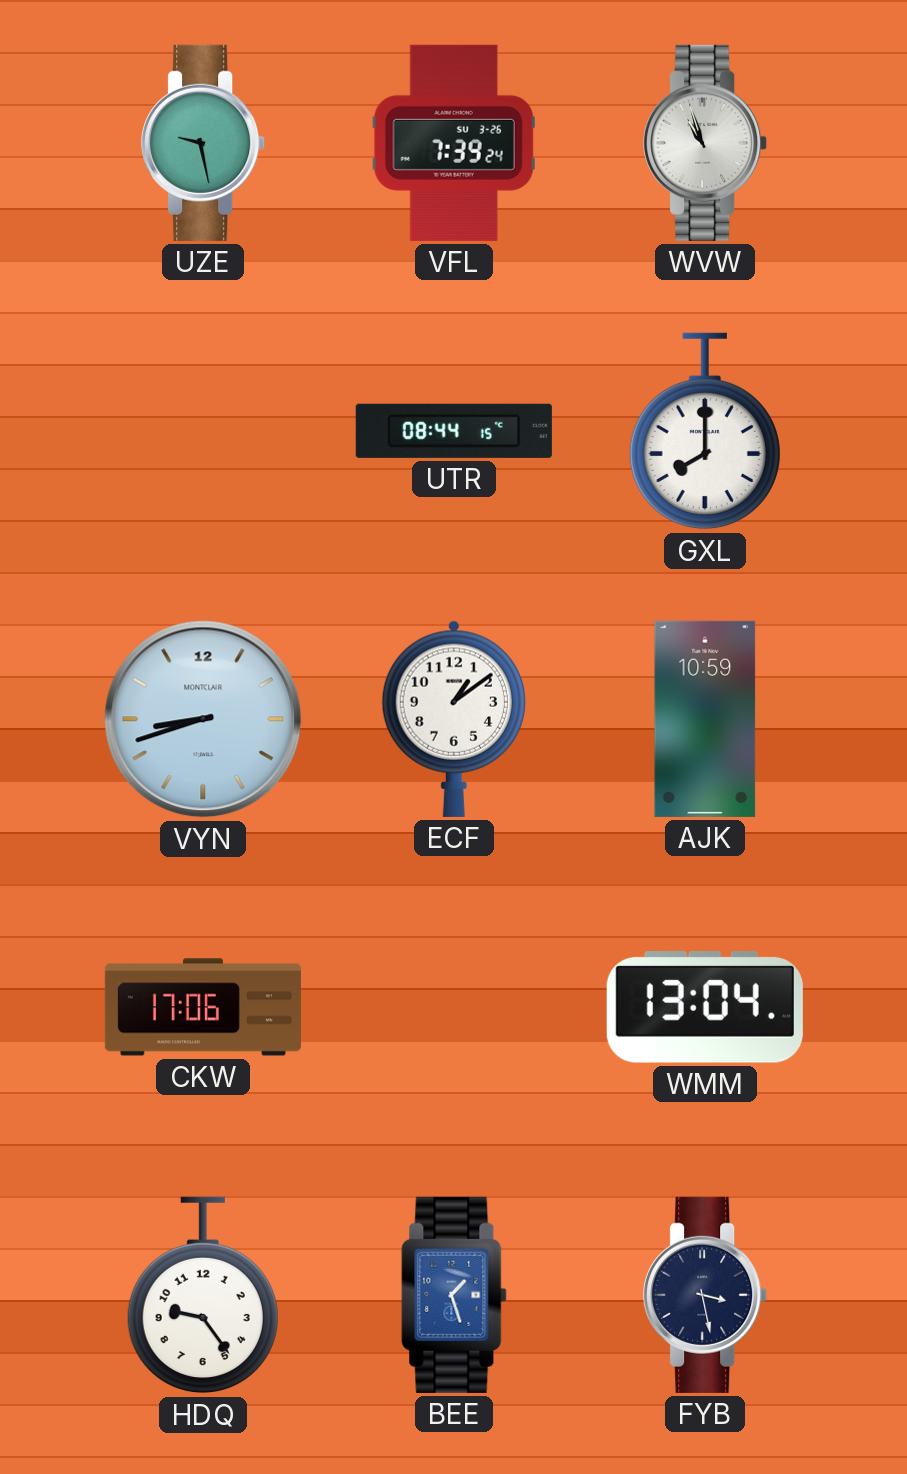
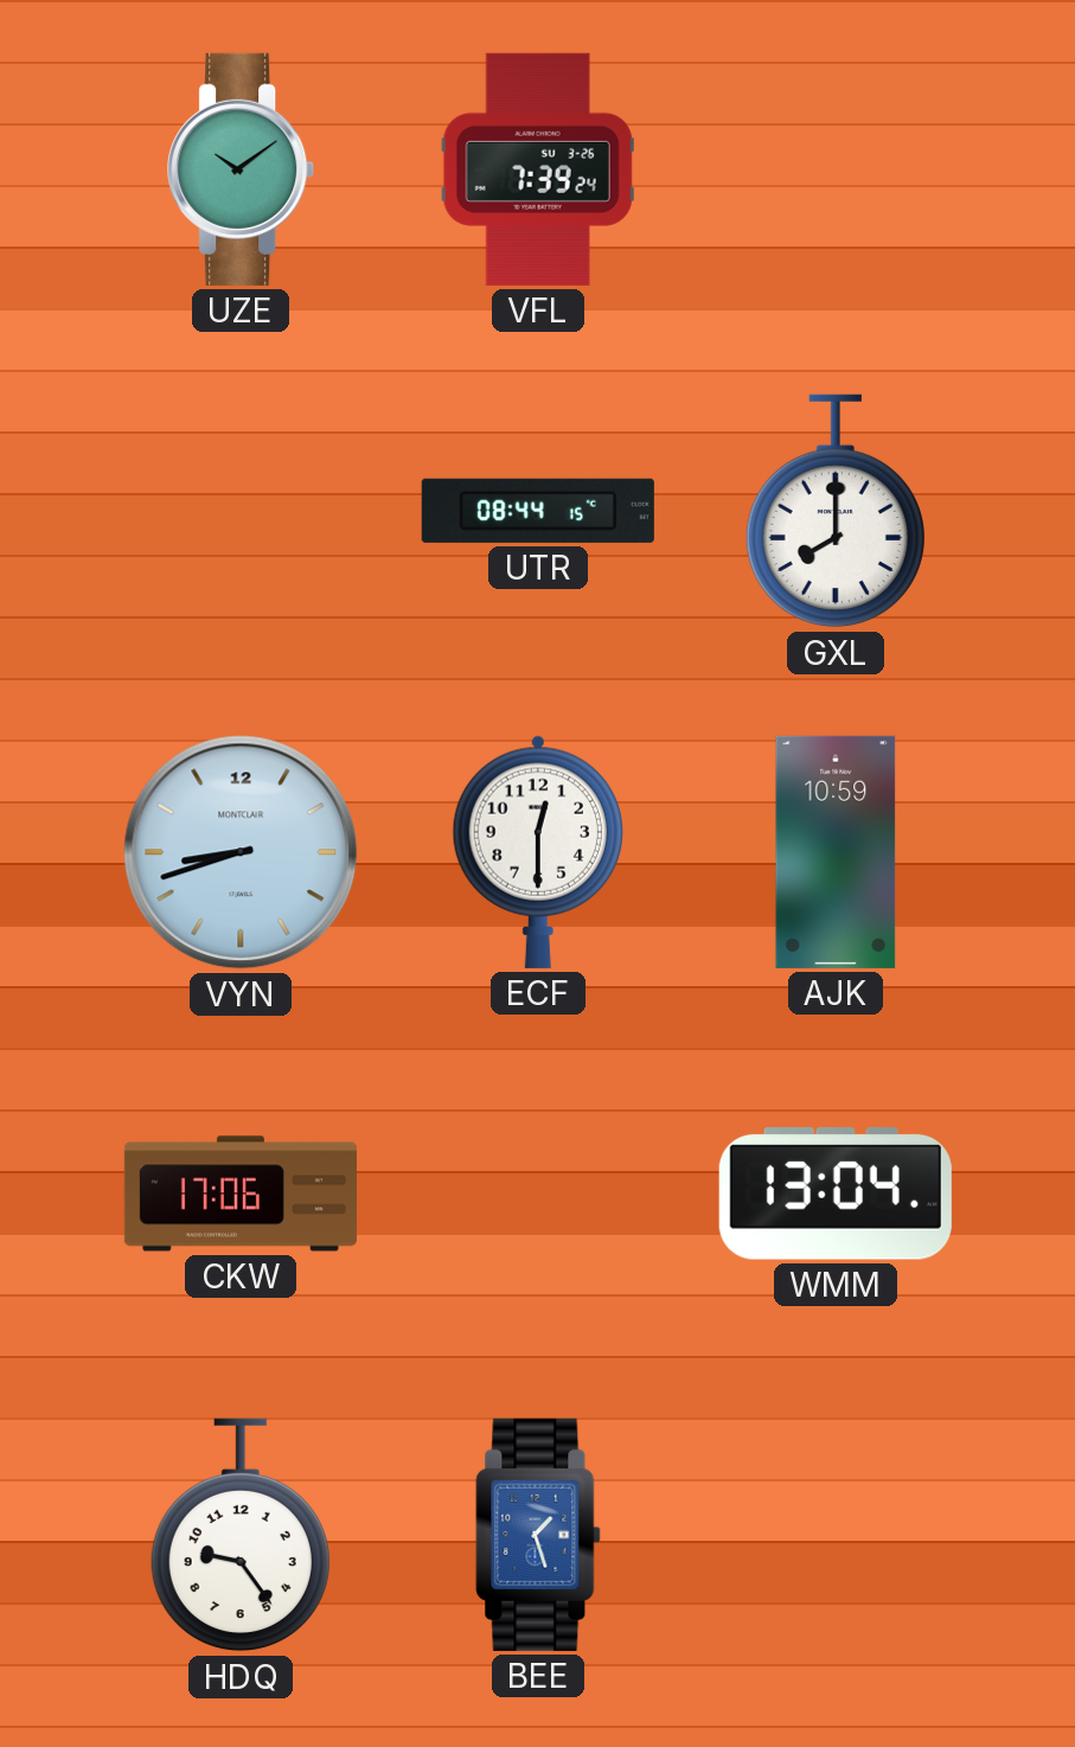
UZE: 9:28 -> 10:09 (242, 169)
WVW: 10:57 -> none (706, 143)
ECF: 1:09 -> 12:30 (538, 852)
FYB: 3:28 -> none (706, 1295)
